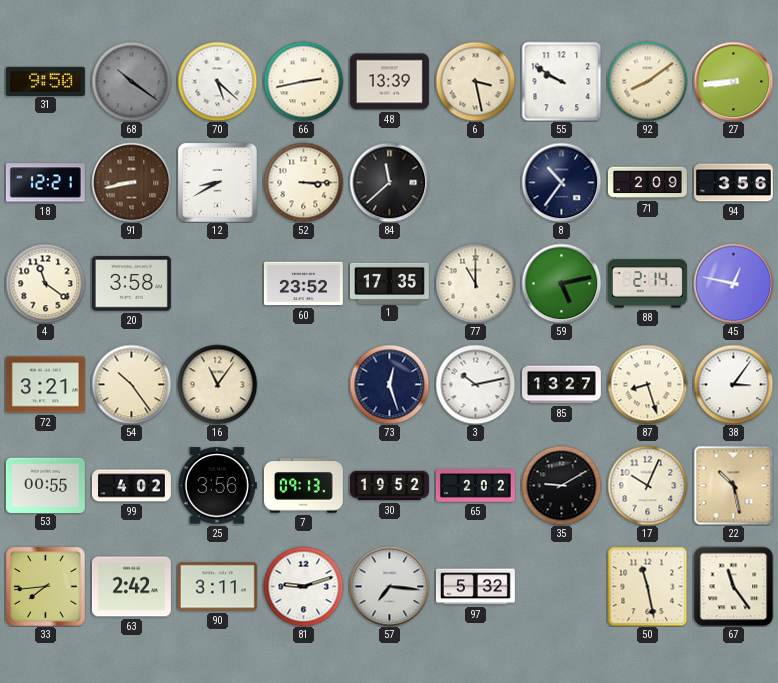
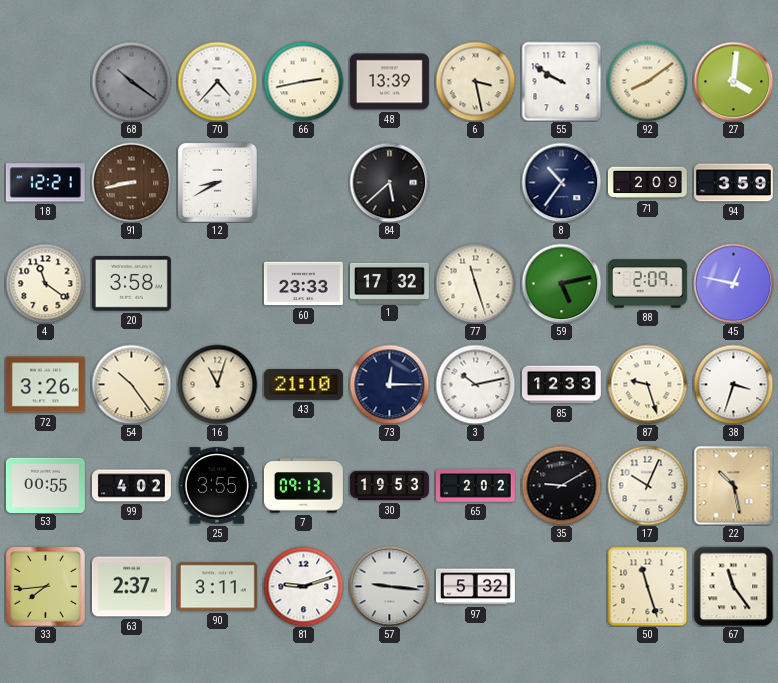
31: 9:50 -> none (45, 81)
70: 5:22 -> 4:37 (217, 81)
27: 8:44 -> 4:01 (733, 81)
52: 3:15 -> none (303, 182)
84: 11:38 -> 5:38 (389, 182)
94: 3:56 -> 3:59 (733, 183)
60: 23:52 -> 23:33 (303, 284)
1: 17:35 -> 17:32 (389, 283)
77: 11:00 -> 11:27 (475, 283)
88: 2:14 -> 2:09 (647, 284)
72: 3:21 -> 3:26 (45, 385)
16: 11:06 -> 11:03 (217, 384)
43: none -> 21:10 (303, 385)
73: 12:27 -> 12:15 (389, 384)
85: 13:27 -> 12:33 (561, 385)
87: 8:27 -> 9:27 (647, 384)
38: 3:06 -> 3:33 (733, 384)
25: 3:56 -> 3:55 (217, 486)
30: 19:52 -> 19:53 (389, 486)
63: 2:42 -> 2:37 (131, 587)
57: 7:16 -> 9:16 (389, 586)
50: 11:28 -> 11:27 (647, 586)
